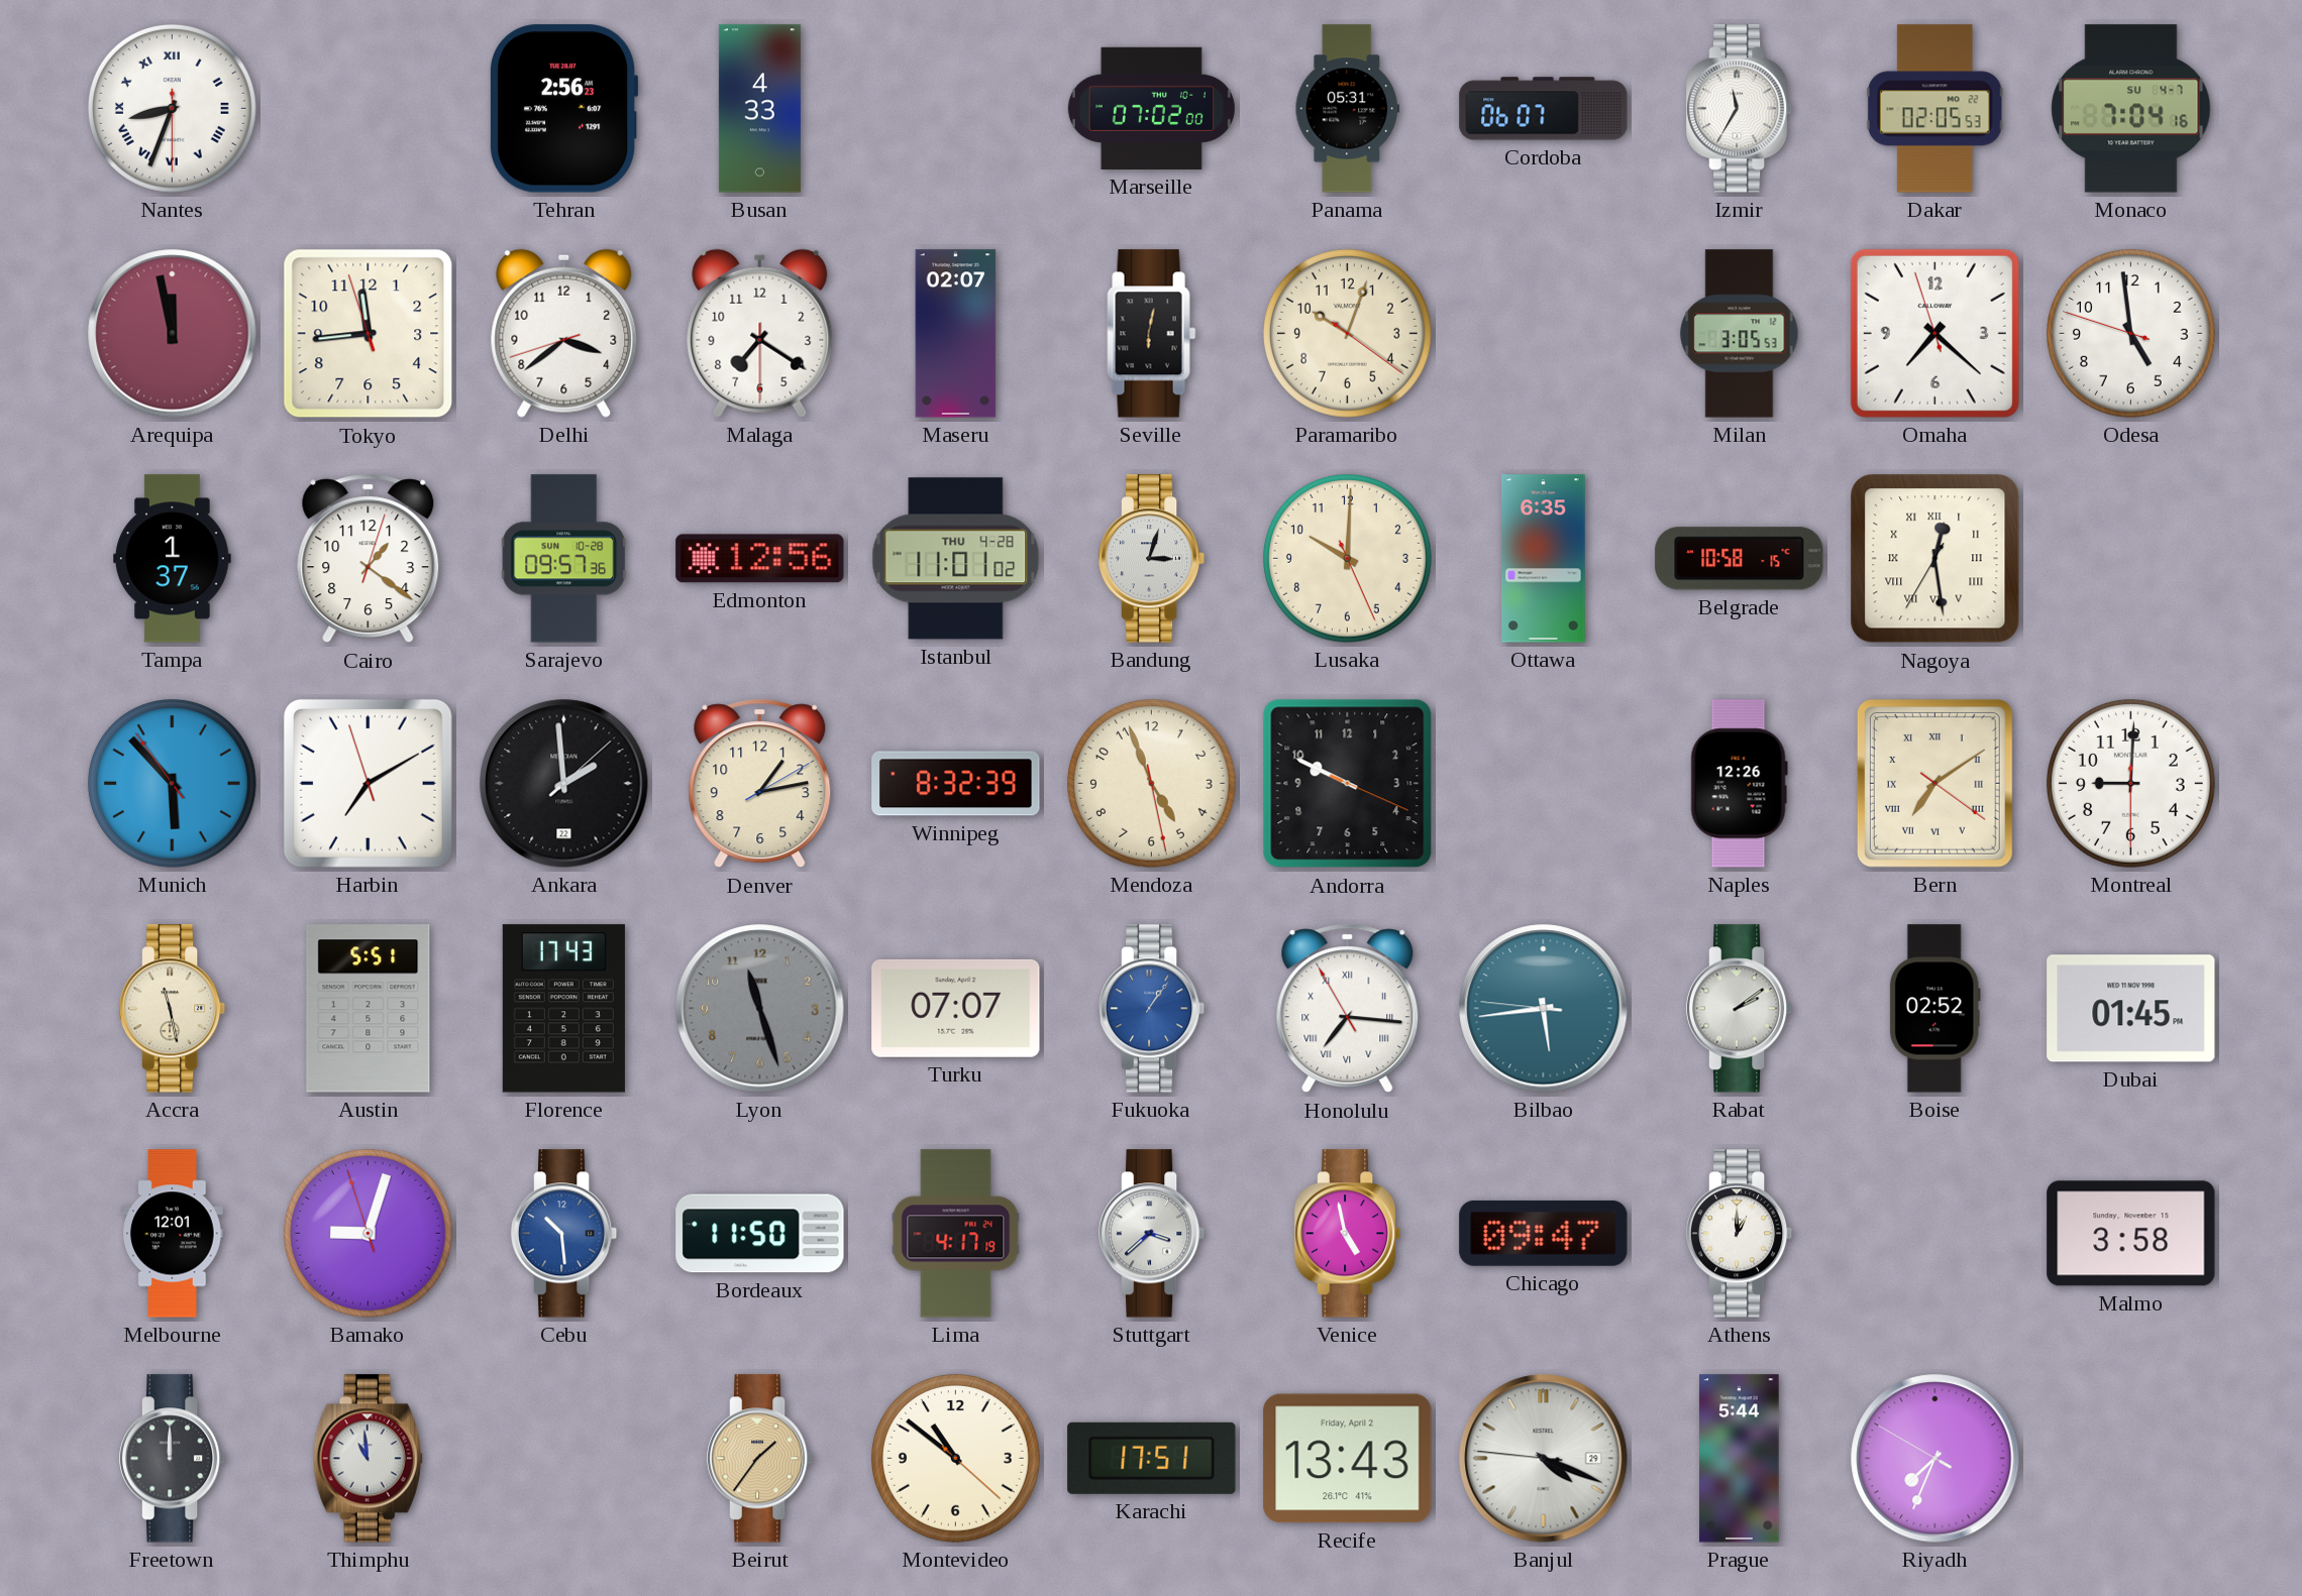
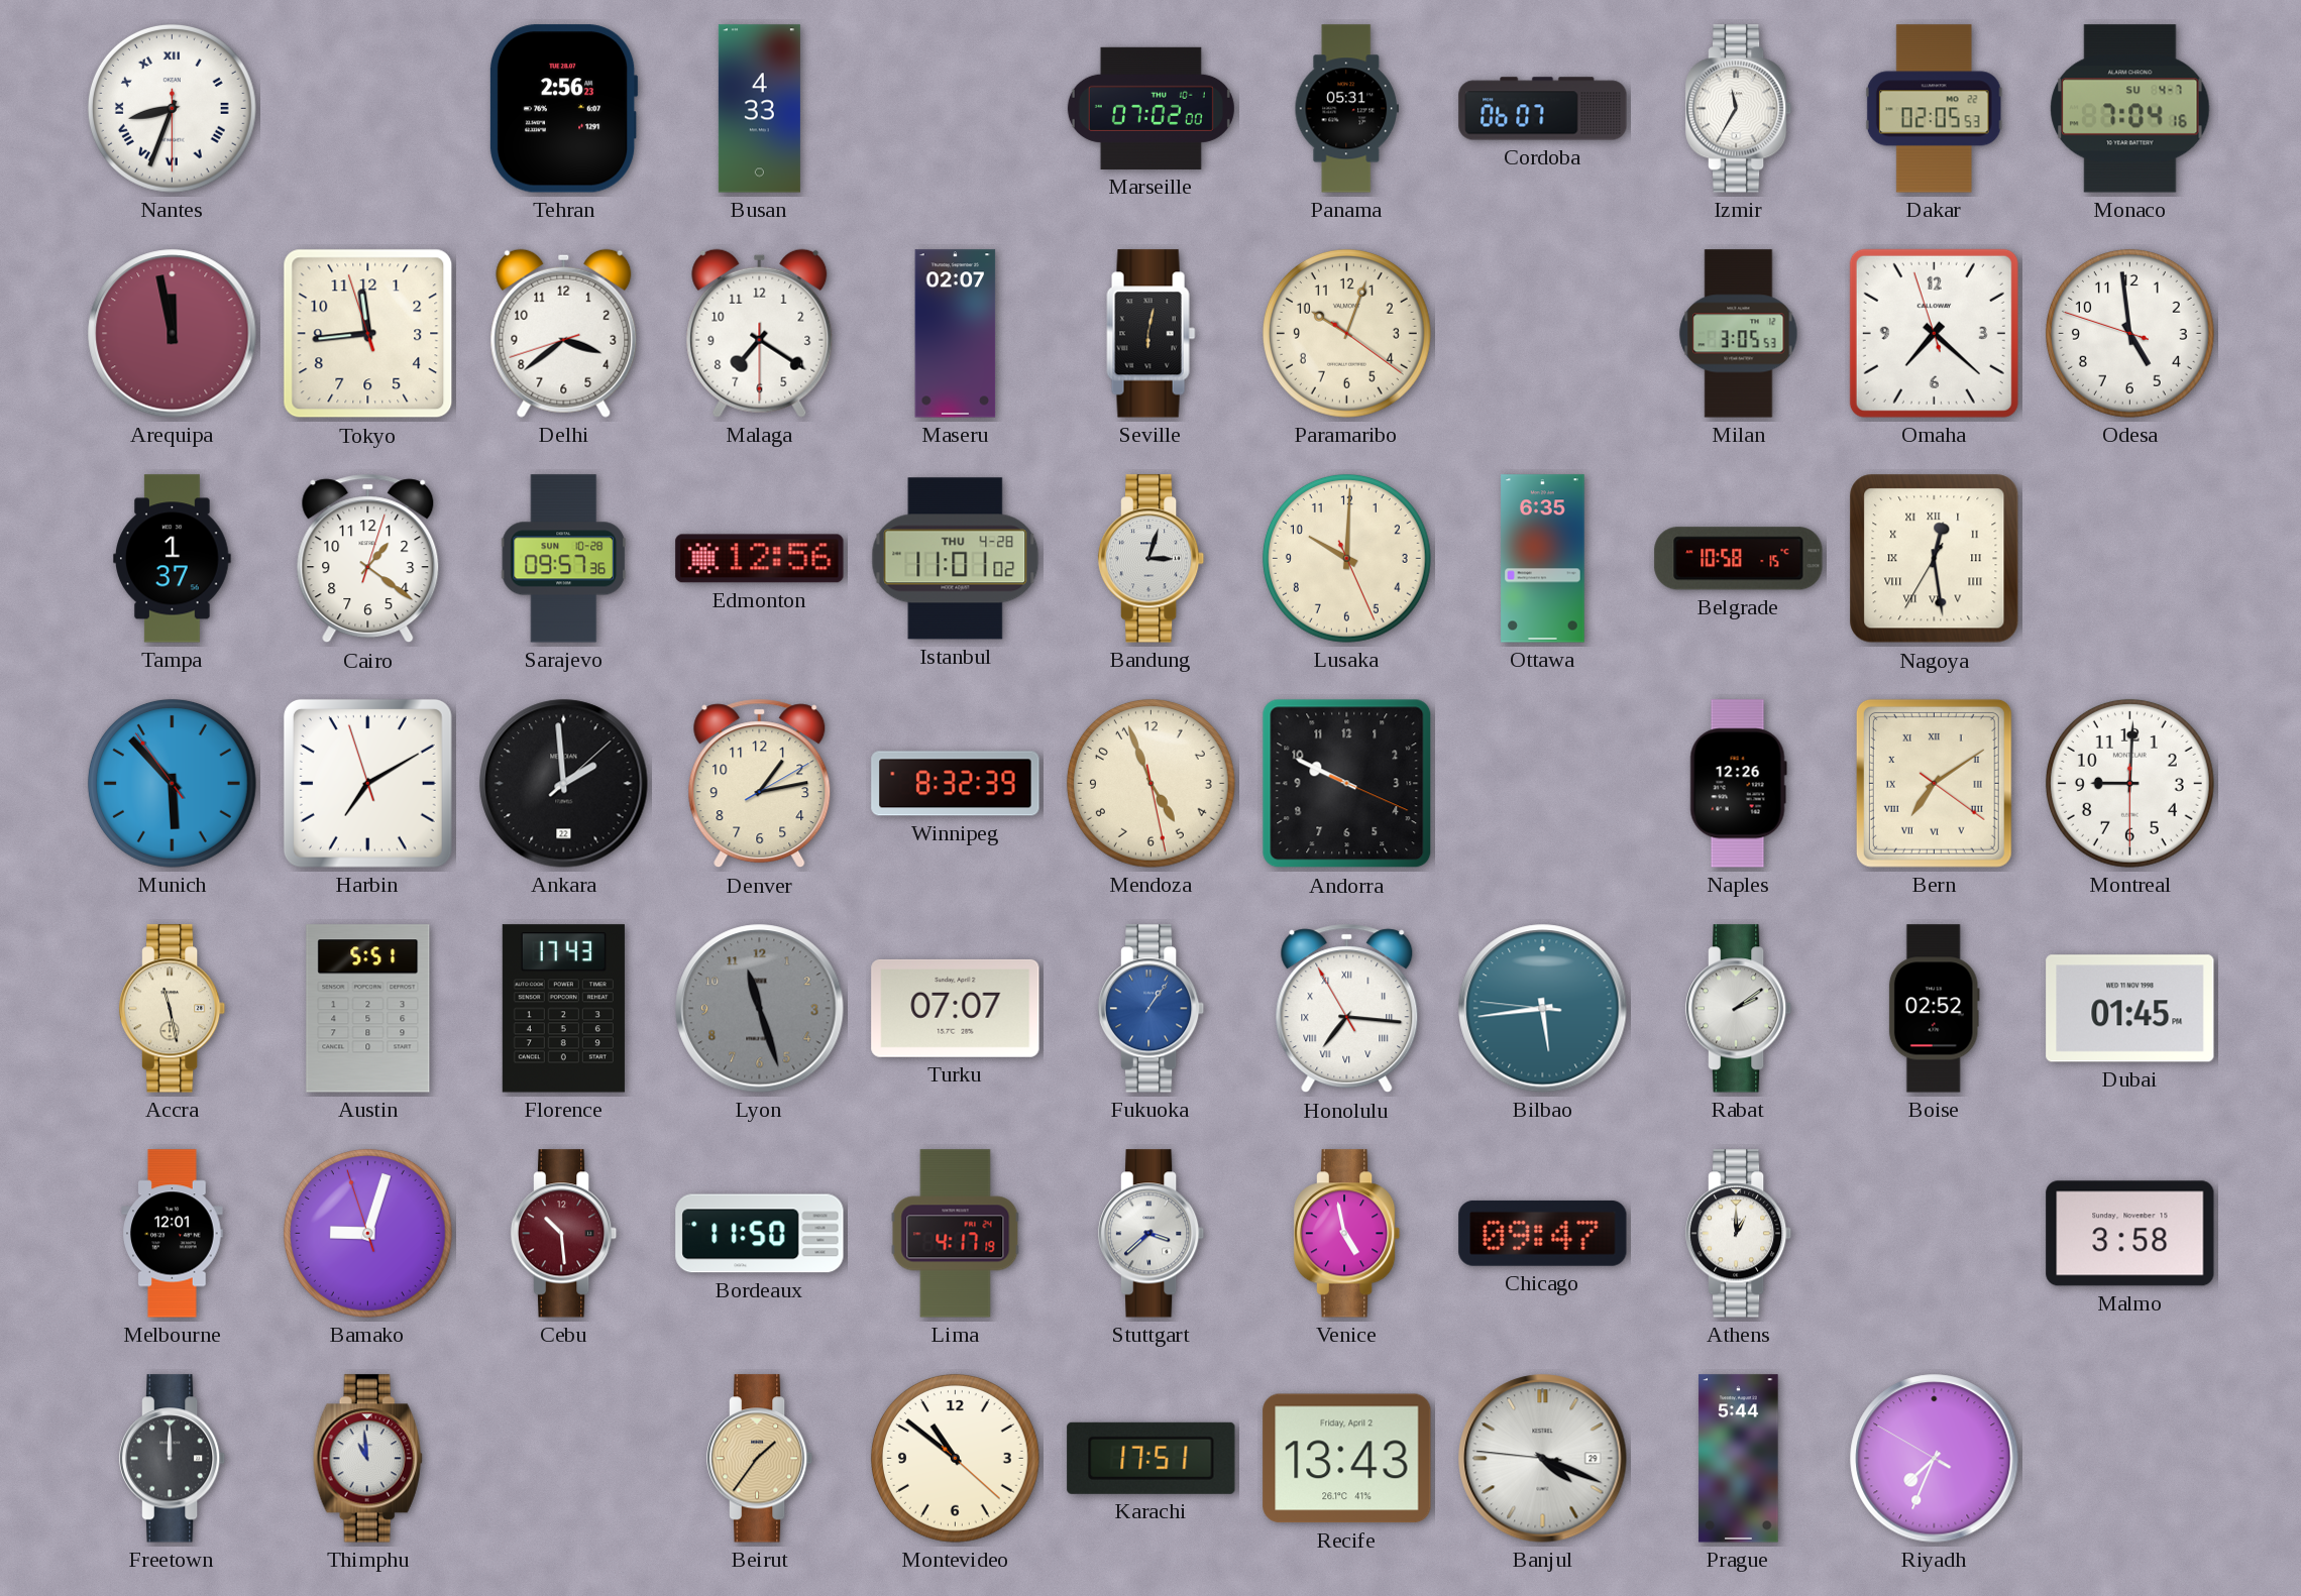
Cebu dial: blue -> burgundy (564, 1234)
